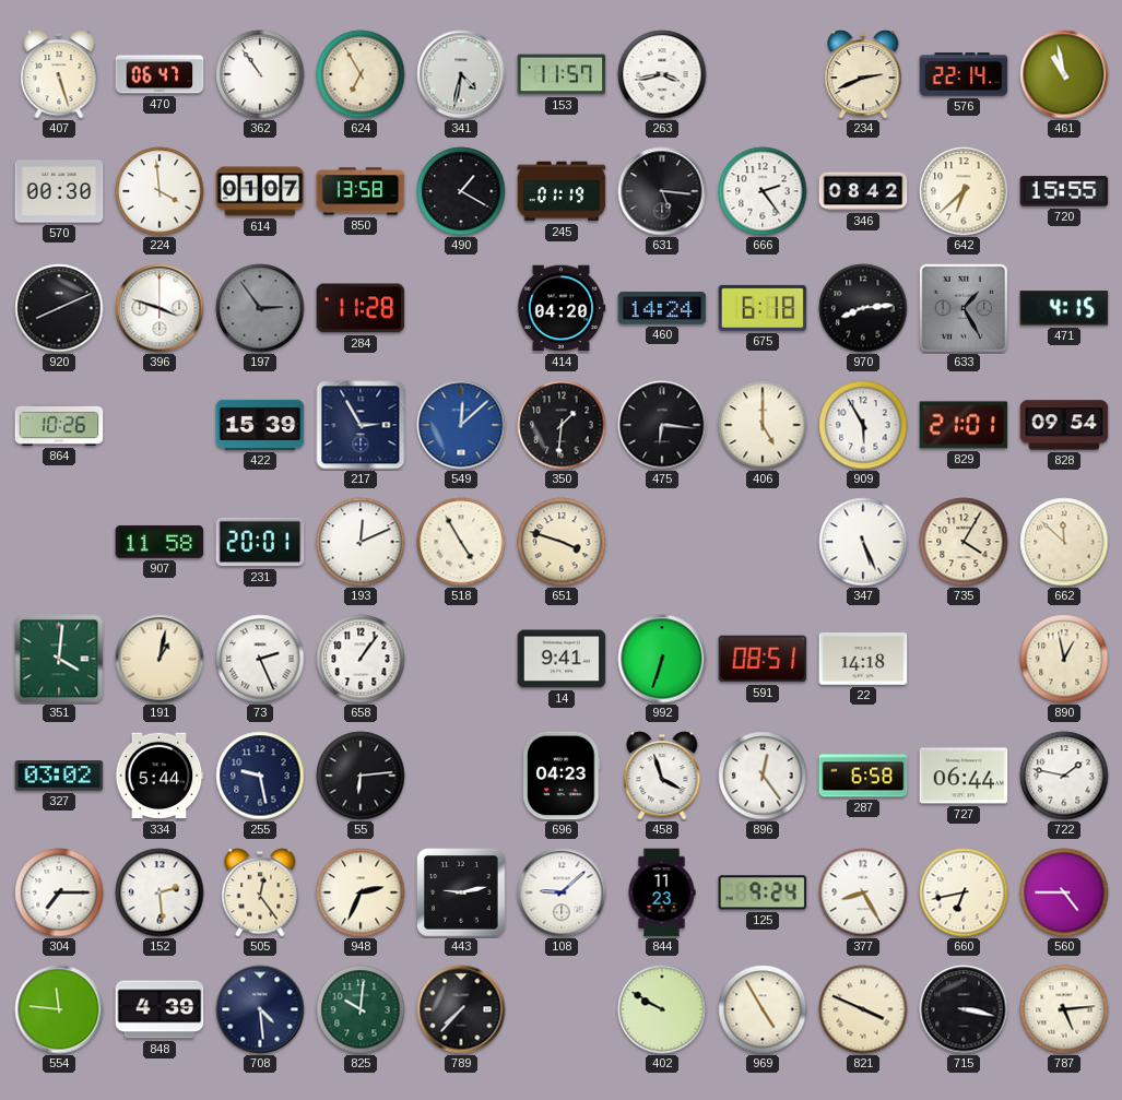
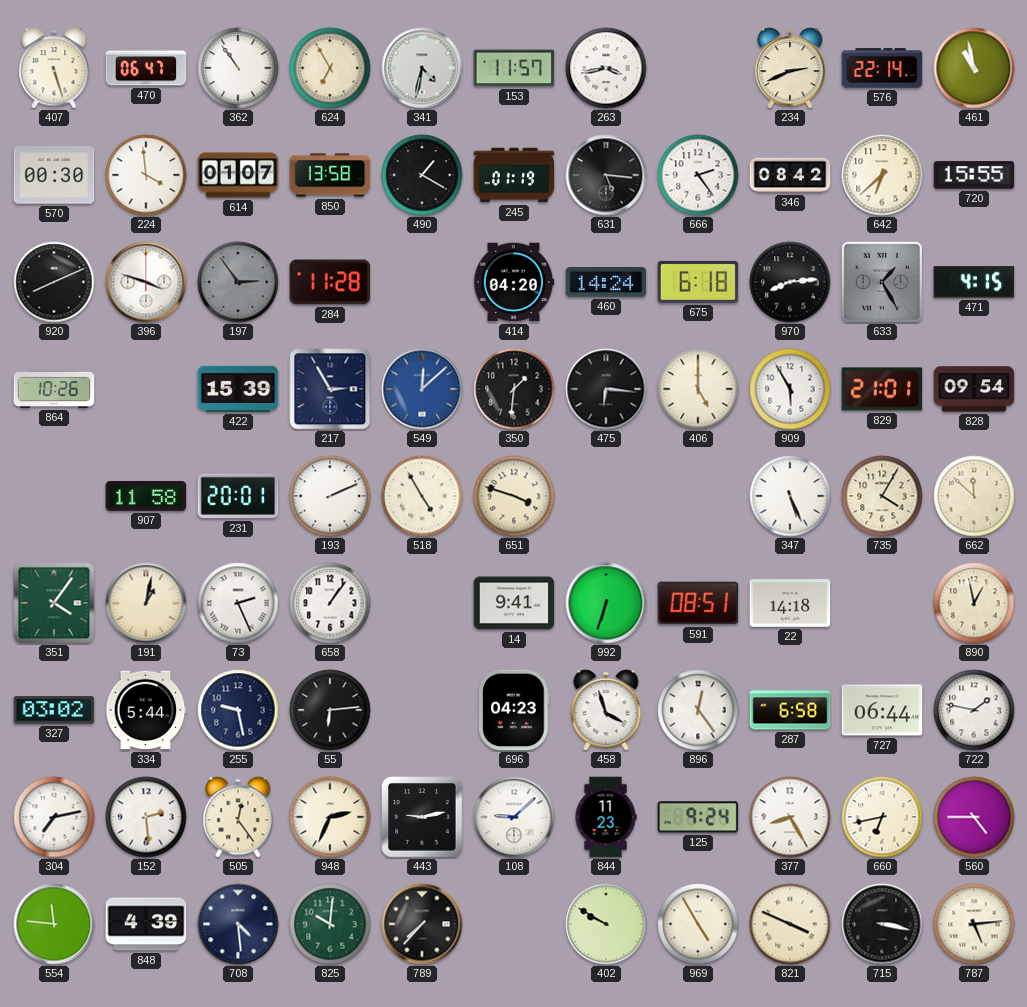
193: 12:11 -> 2:11 (330, 496)
351: 4:01 -> 4:06 (54, 603)
304: 7:15 -> 7:13 (54, 817)
